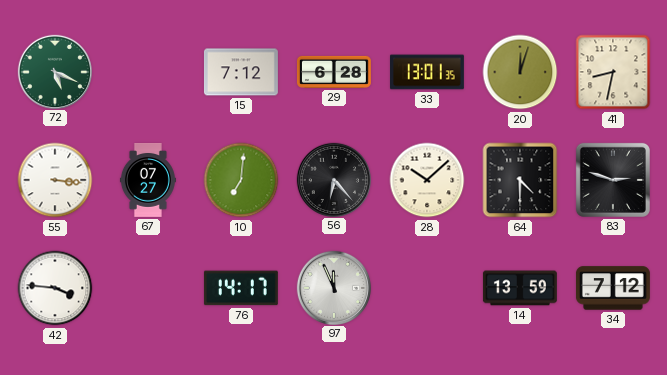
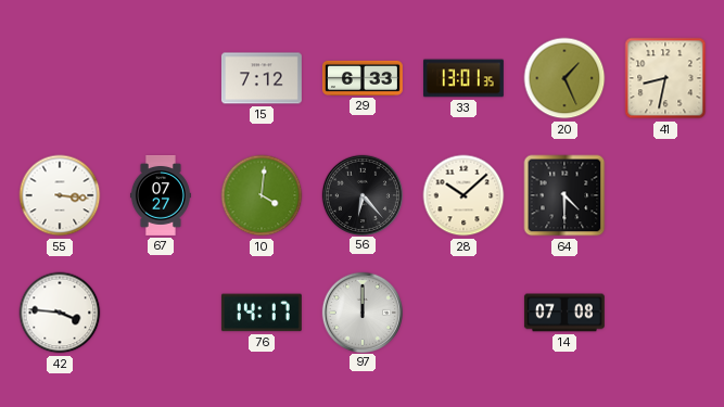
72: 5:19 -> none (54, 71)
29: 6:28 -> 6:33 (363, 78)
20: 12:03 -> 1:26 (564, 78)
10: 7:01 -> 4:01 (262, 195)
83: 2:48 -> none (613, 180)
97: 11:56 -> 12:00 (361, 311)
14: 13:59 -> 07:08 (564, 313)
34: 7:12 -> none (613, 288)
